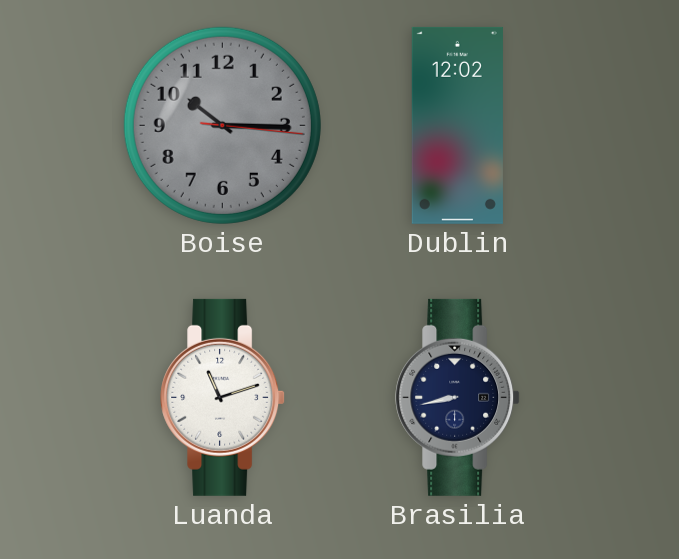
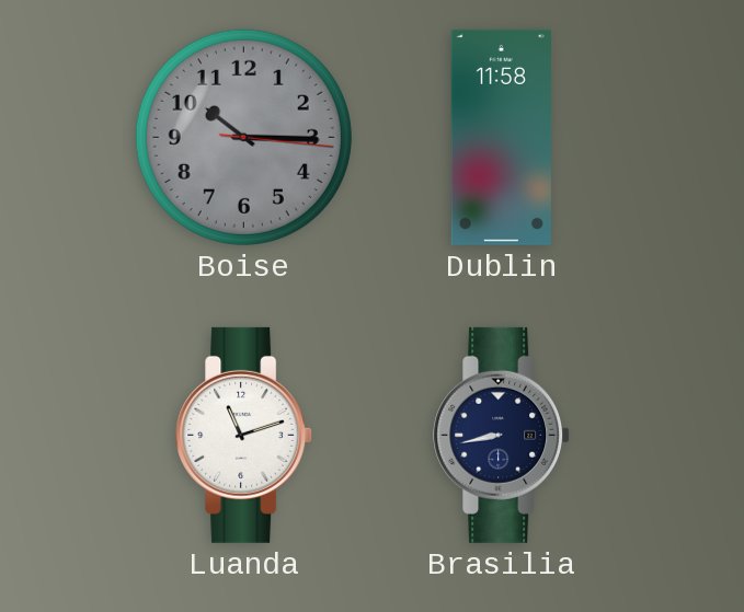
Dublin: 12:02 -> 11:58 (501, 137)
